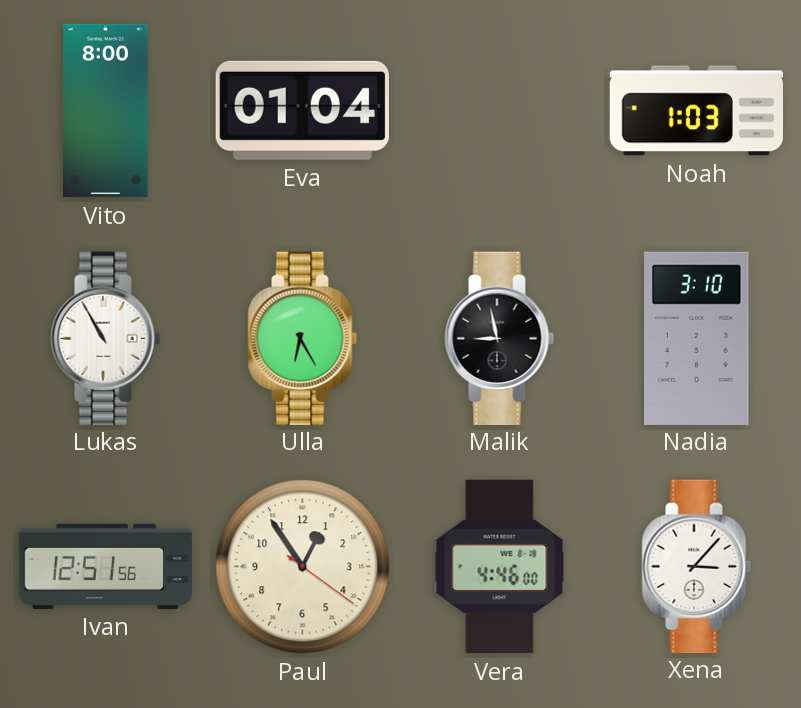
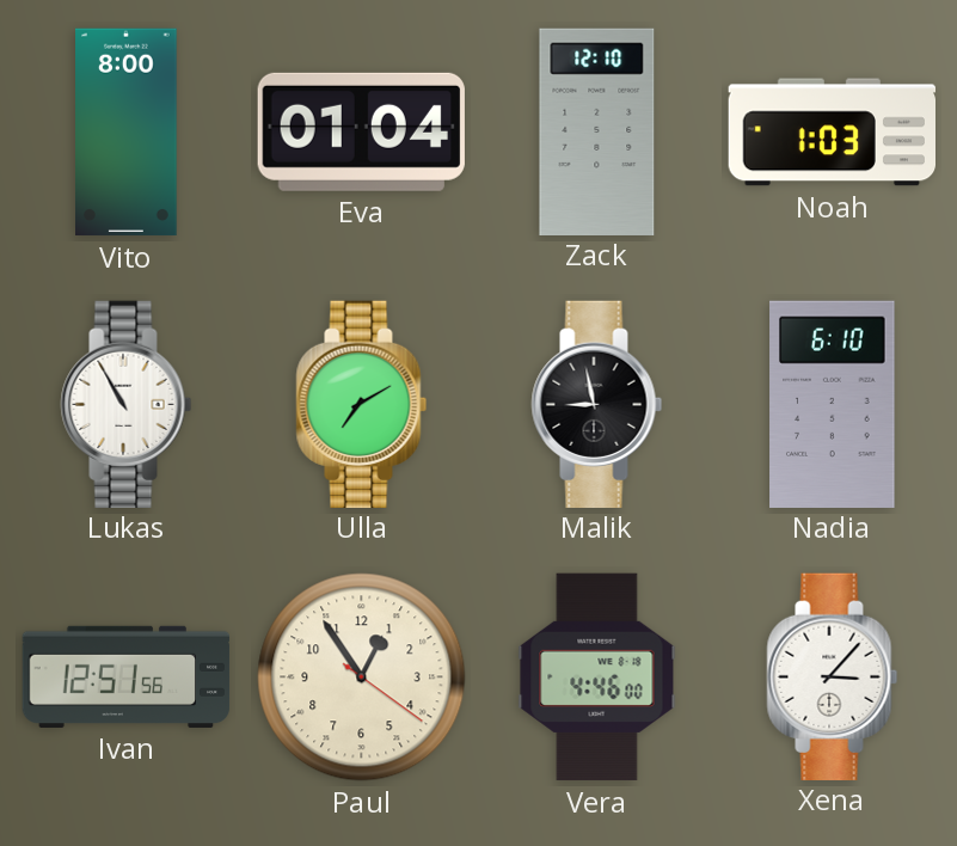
Zack: none -> 12:10 (597, 131)
Ulla: 6:25 -> 7:10 (362, 404)
Nadia: 3:10 -> 6:10 (833, 404)
